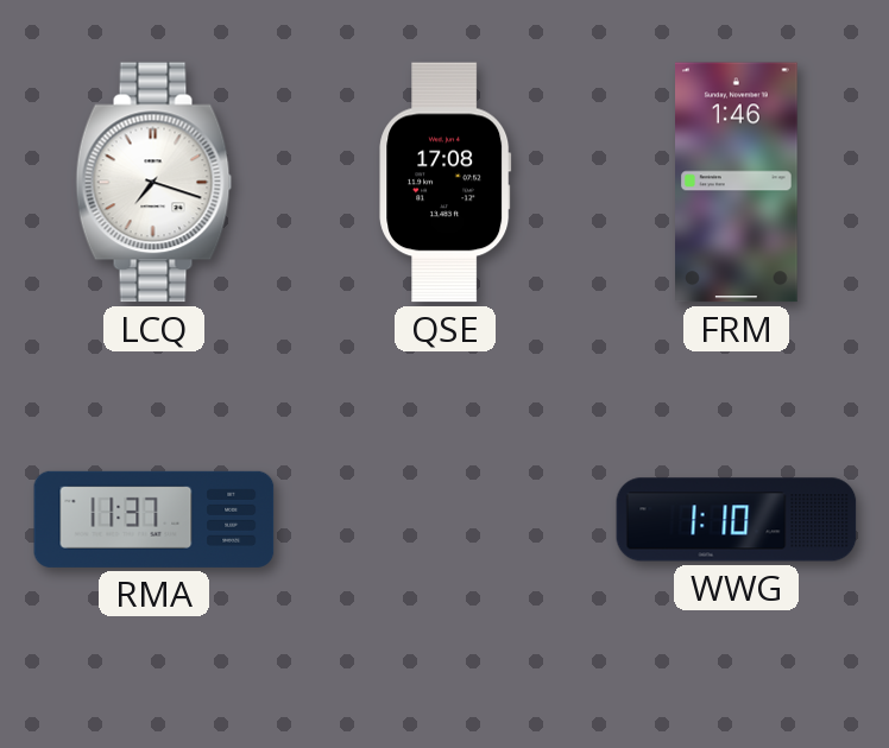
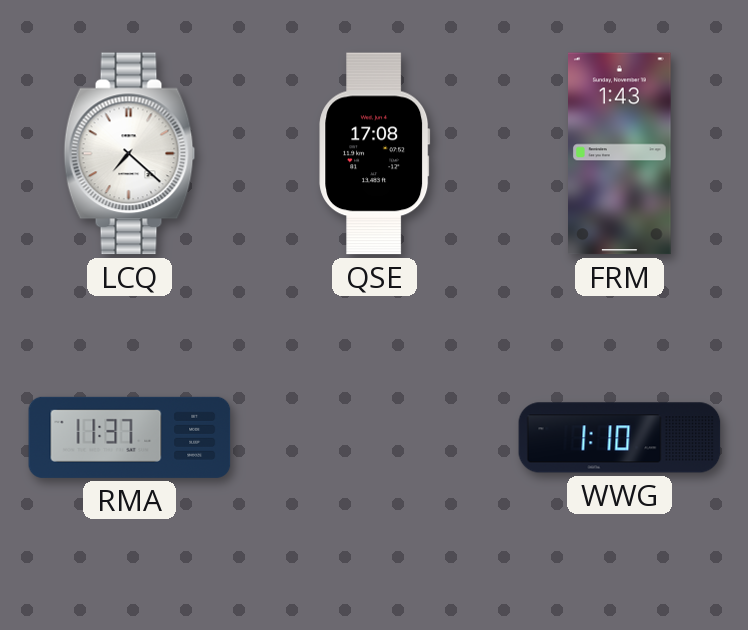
LCQ: 7:18 -> 7:22 (130, 154)
FRM: 1:46 -> 1:43 (620, 154)
